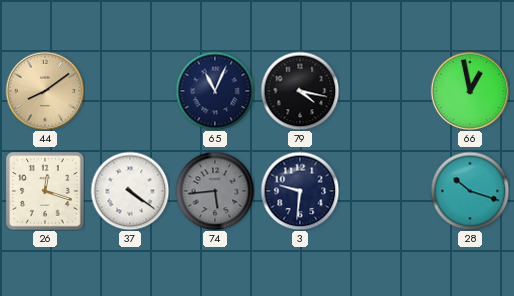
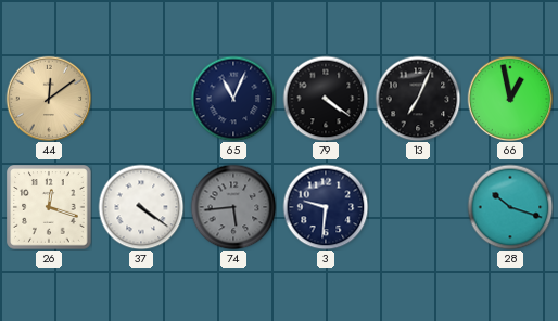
44: 8:09 -> 12:09 (49, 99)
79: 4:17 -> 4:21 (326, 99)
13: none -> 7:04 (418, 99)
